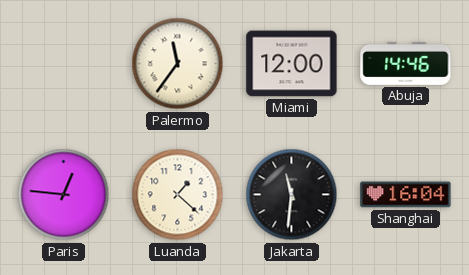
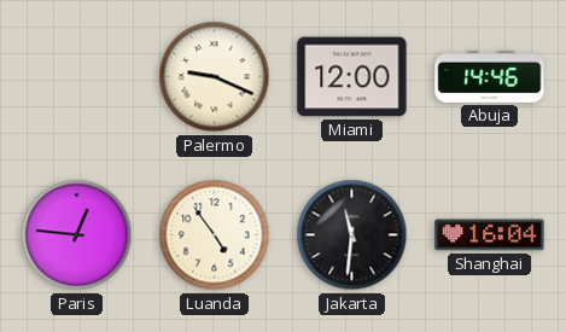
Palermo: 11:36 -> 9:19 (215, 77)
Luanda: 1:22 -> 4:54 (215, 235)
